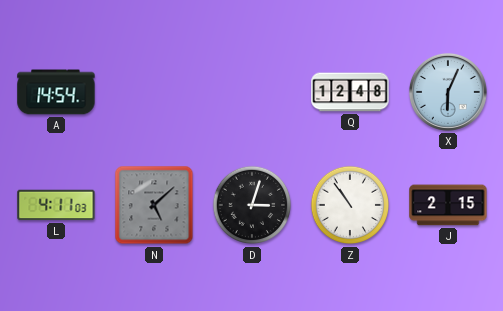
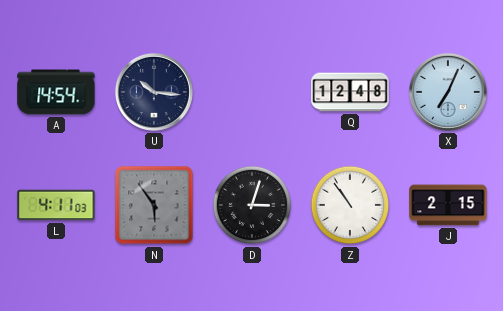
U: none -> 10:16 (154, 92)
X: 6:04 -> 7:04 (448, 92)
N: 5:08 -> 5:54 (154, 205)
